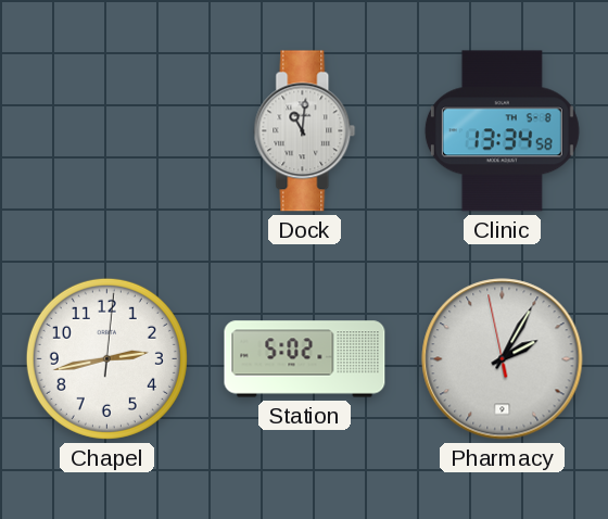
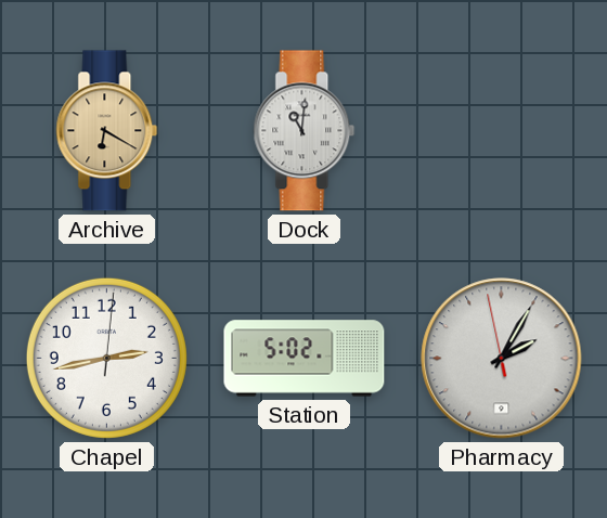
Archive: none -> 6:20 (107, 131)
Clinic: 13:34 -> none (502, 131)
